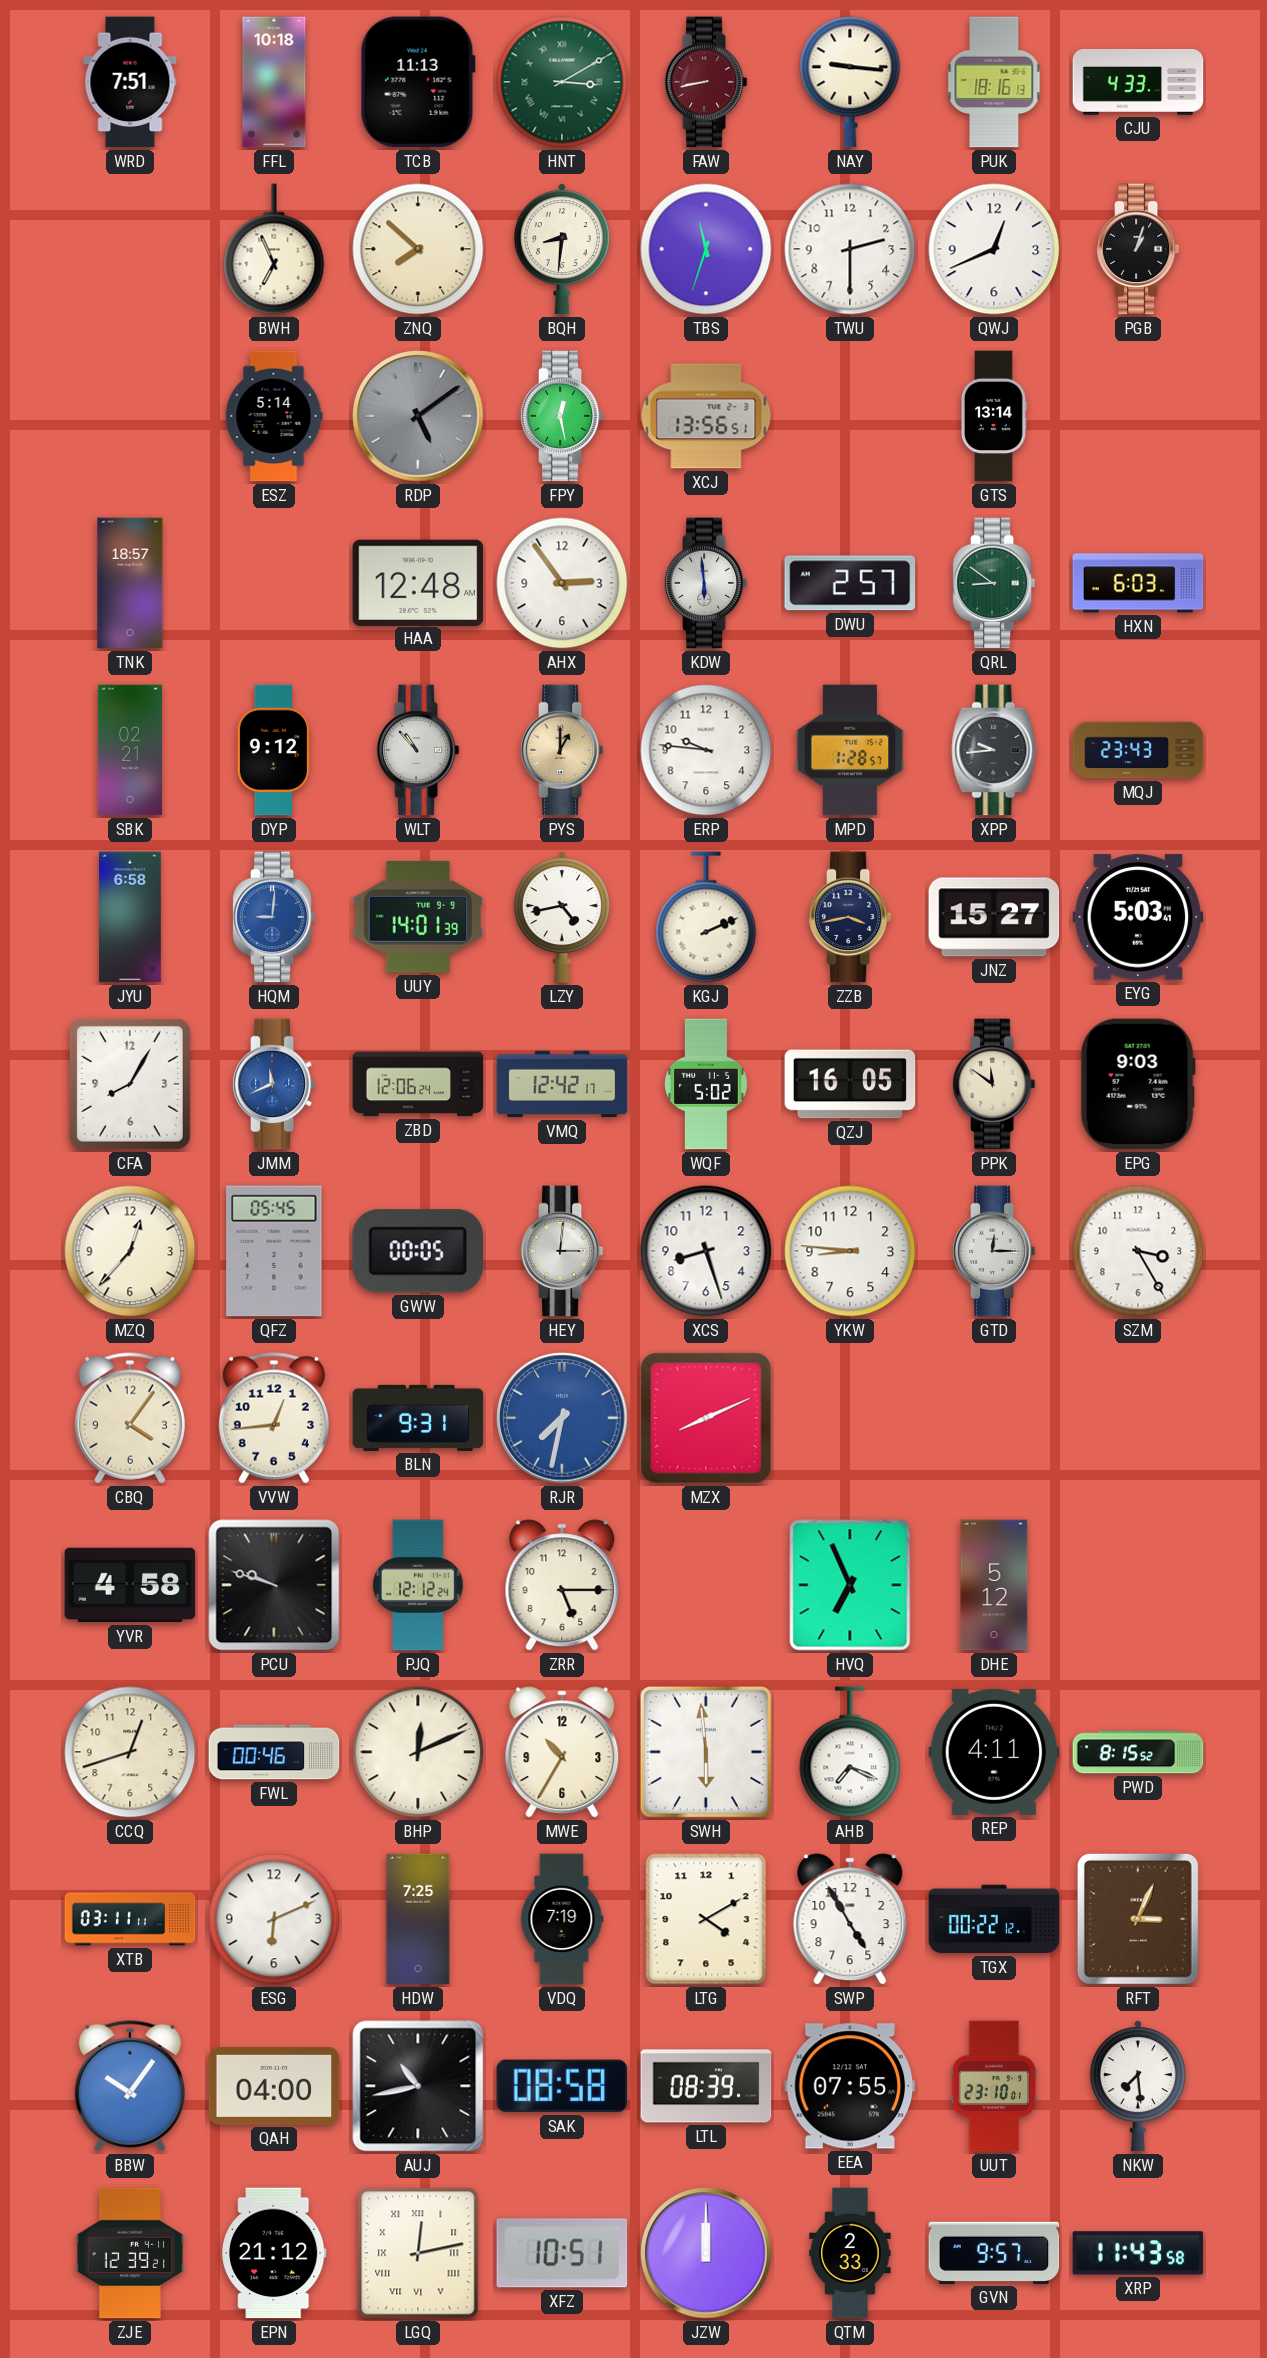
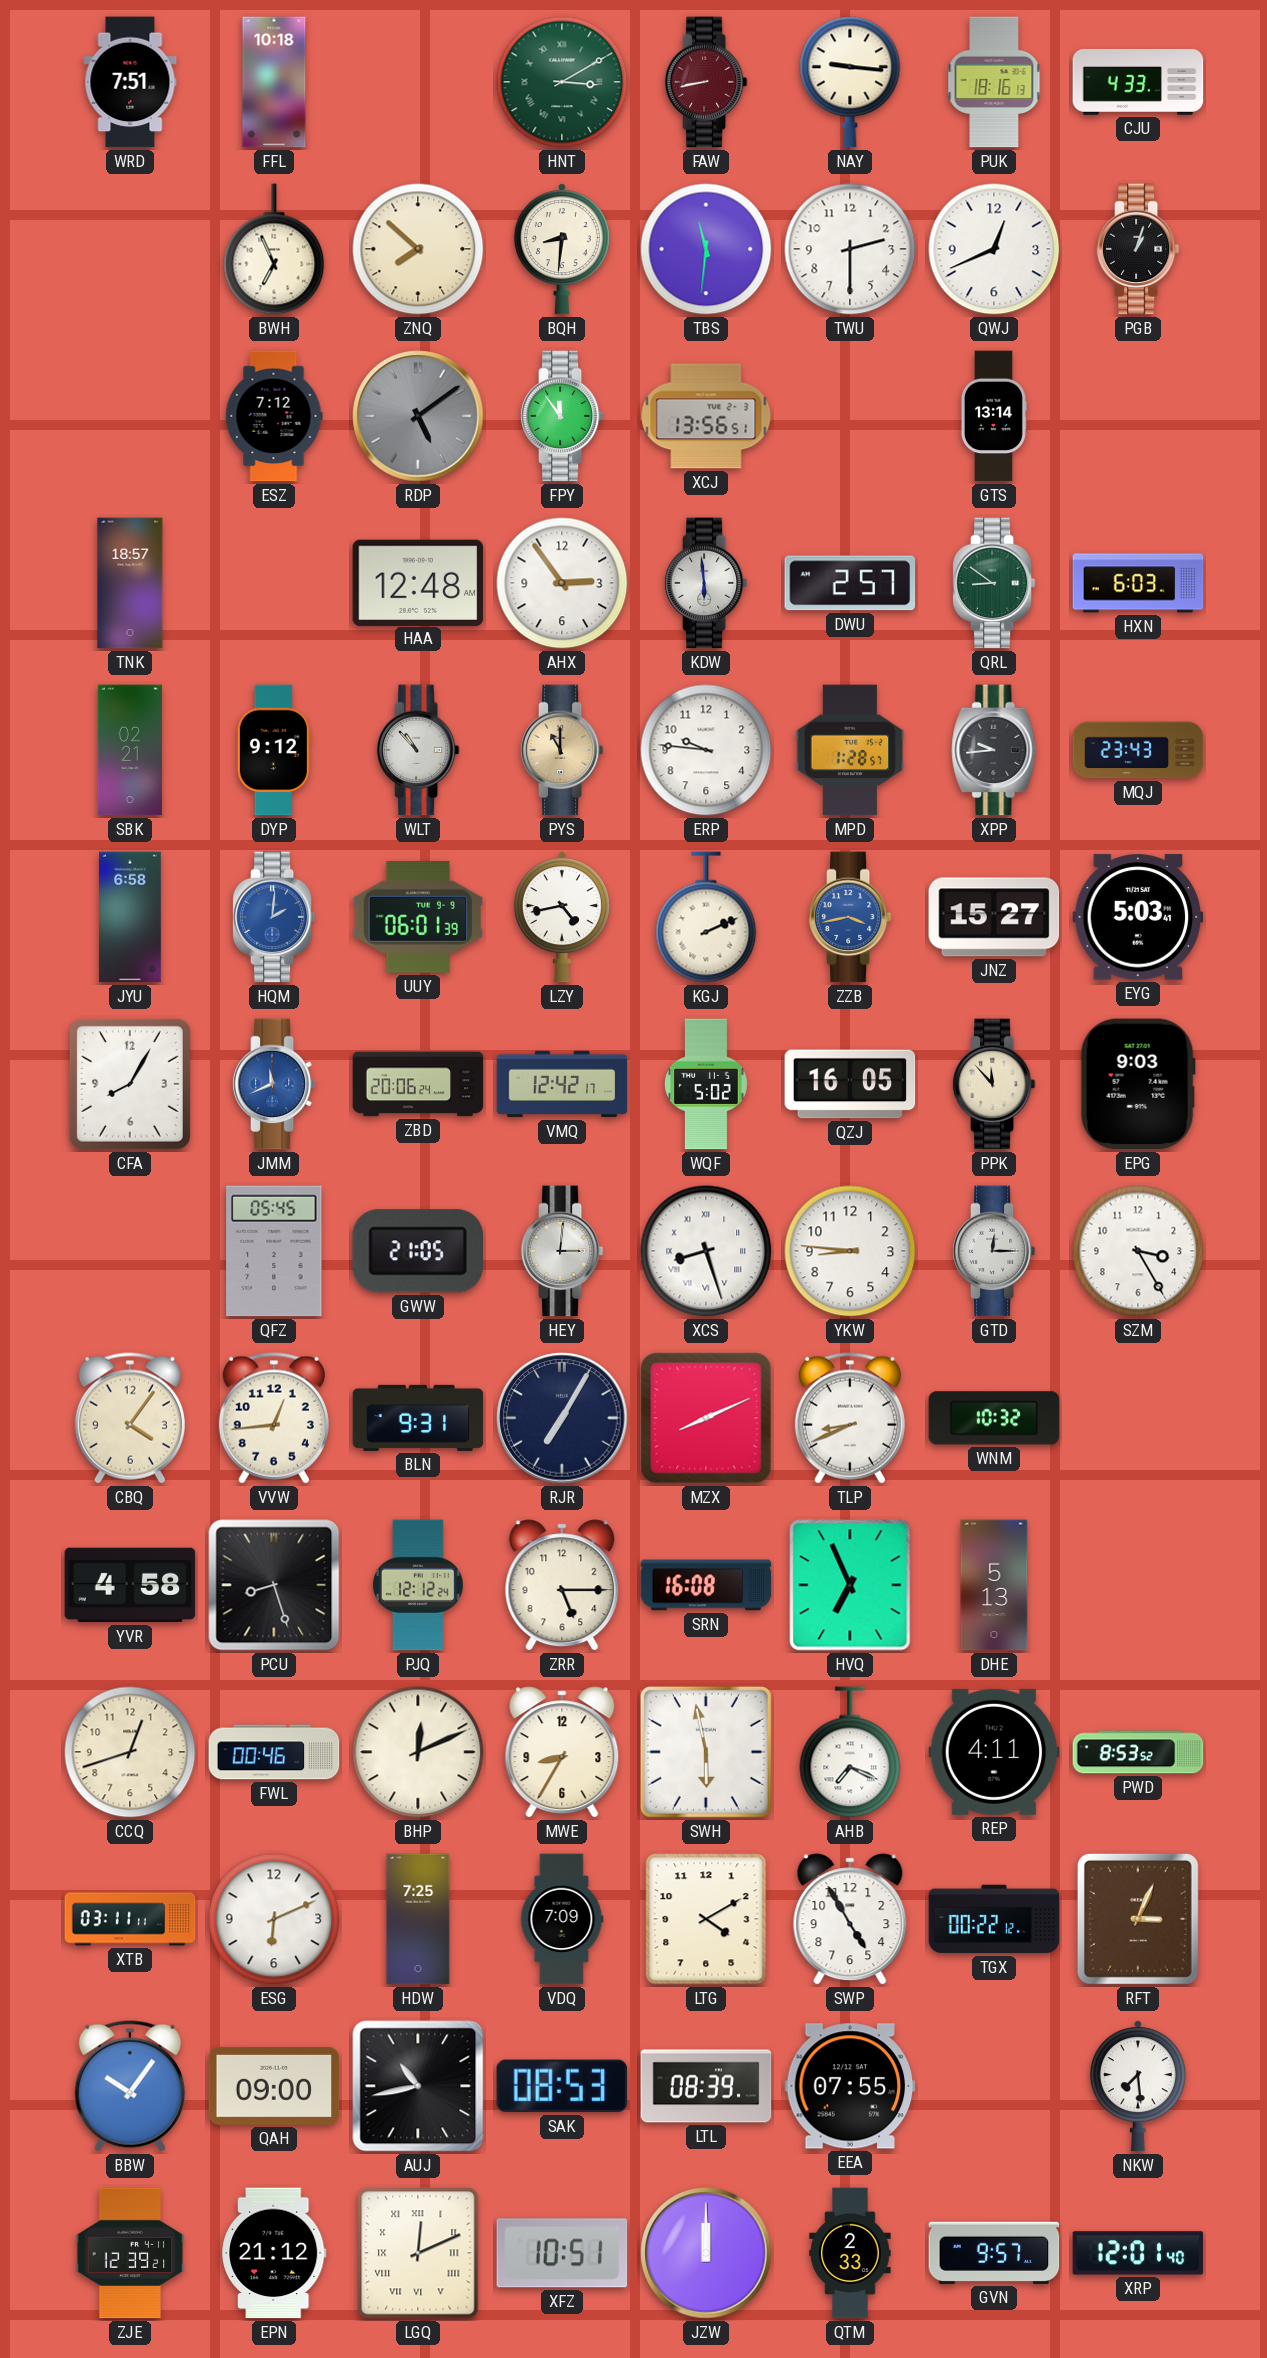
TCB: 11:13 -> none (418, 82)
TBS: 11:33 -> 11:31 (706, 249)
ESZ: 5:14 -> 7:12 (274, 416)
FPY: 12:28 -> 11:54 (562, 416)
PYS: 1:00 -> 11:00 (562, 750)
HQM: 9:01 -> 2:01 (274, 917)
UUY: 14:01 -> 06:01 (418, 917)
ZZB dial: navy -> blue (850, 917)
ZBD: 12:06 -> 20:06 (418, 1084)
PPK: 11:51 -> 11:53 (994, 1084)
MZQ: 12:37 -> none (130, 1251)
GWW: 00:05 -> 21:05 (417, 1251)
XCS numerals: Arabic -> Roman (706, 1251)
RJR: 7:32 -> 7:05 (562, 1418)
RJR dial: blue -> navy (562, 1418)
TLP: none -> 8:41 (850, 1418)
WNM: none -> 10:32 (994, 1418)
PCU: 9:48 -> 8:27 (274, 1585)
SRN: none -> 16:08 (706, 1585)
DHE: 5:12 -> 5:13 (994, 1585)
MWE: 10:35 -> 8:35 (562, 1752)
SWH: 5:59 -> 5:58 (706, 1752)
PWD: 8:15 -> 8:53 (1138, 1752)
VDQ: 7:19 -> 7:09 (562, 1919)
QAH: 04:00 -> 09:00 (274, 2086)
SAK: 08:58 -> 08:53 (562, 2086)
UUT: 23:10 -> none (994, 2086)
LGQ: 12:13 -> 12:11 (418, 2253)
XRP: 11:43 -> 12:01 (1138, 2253)
